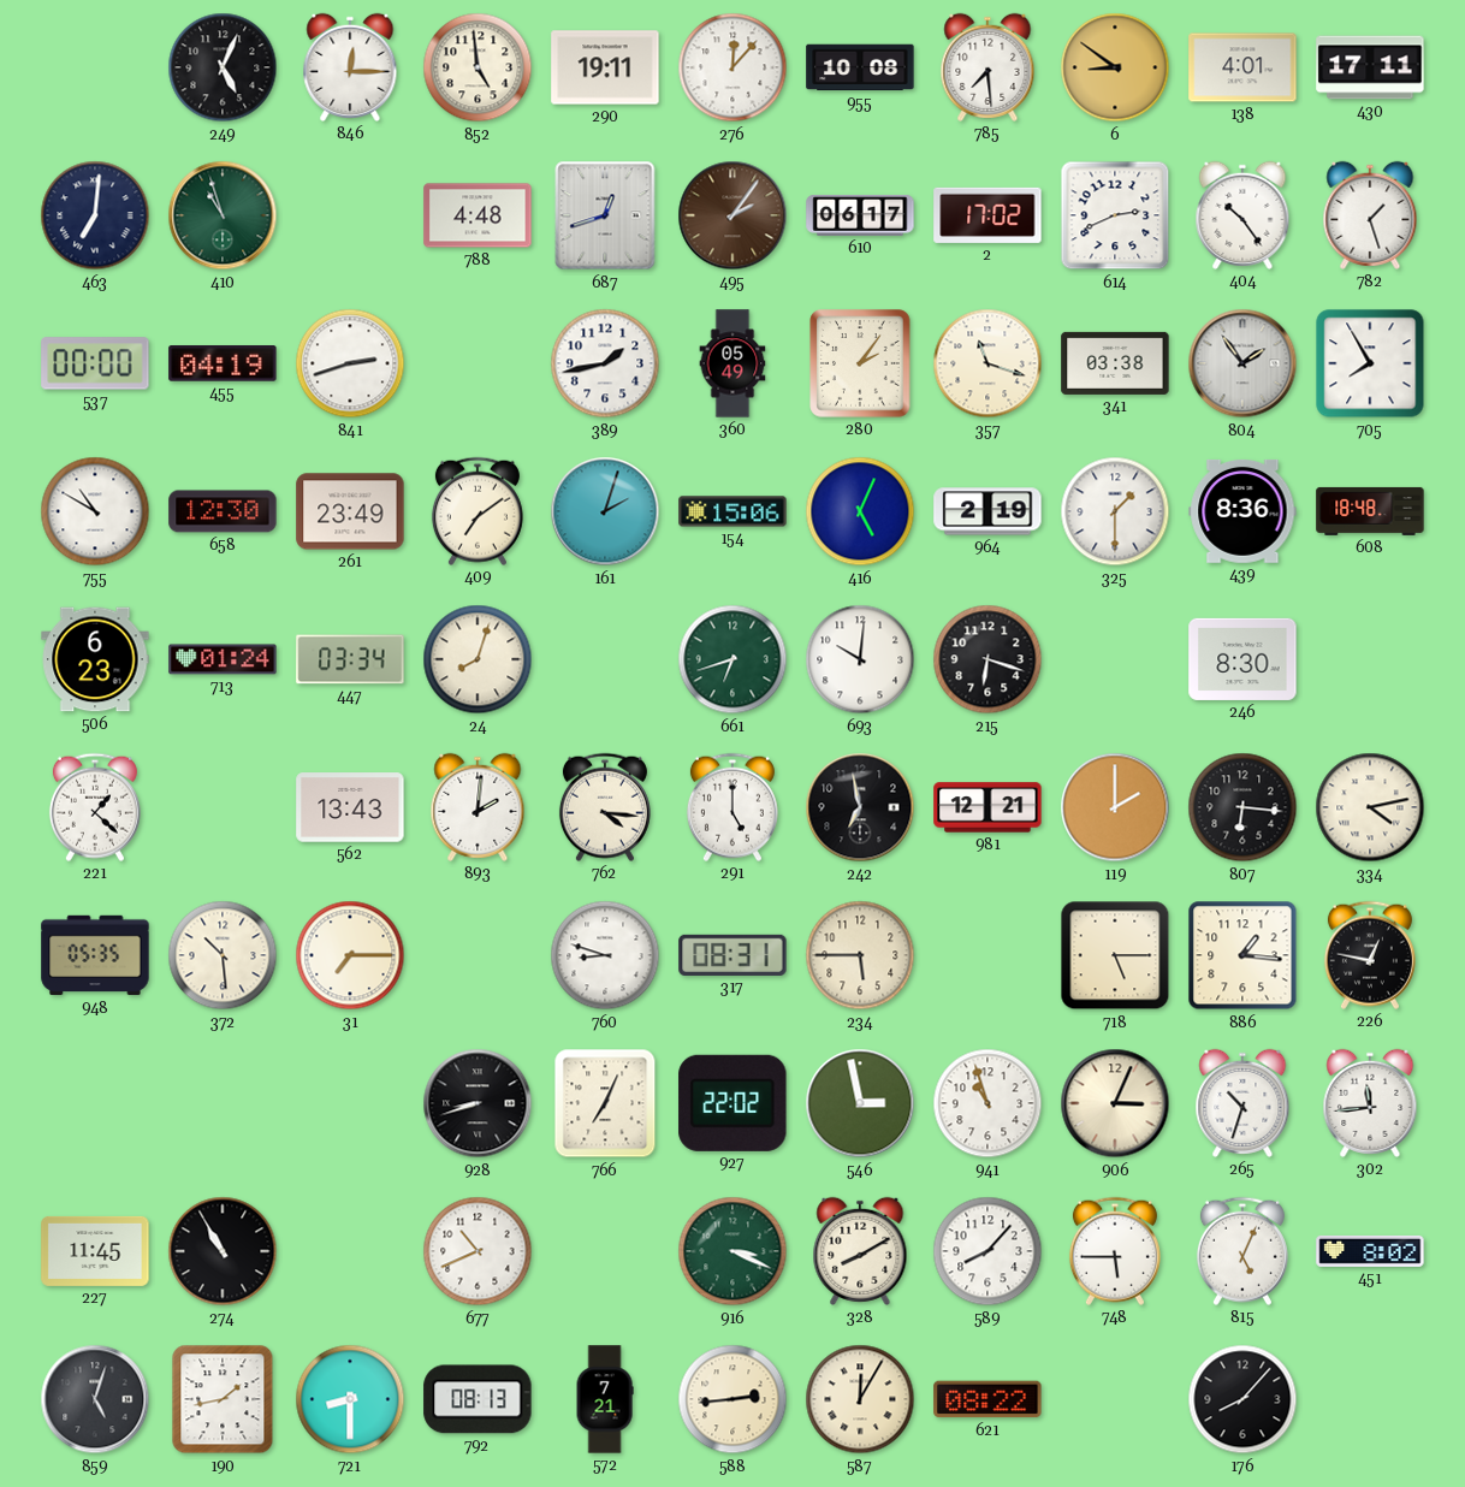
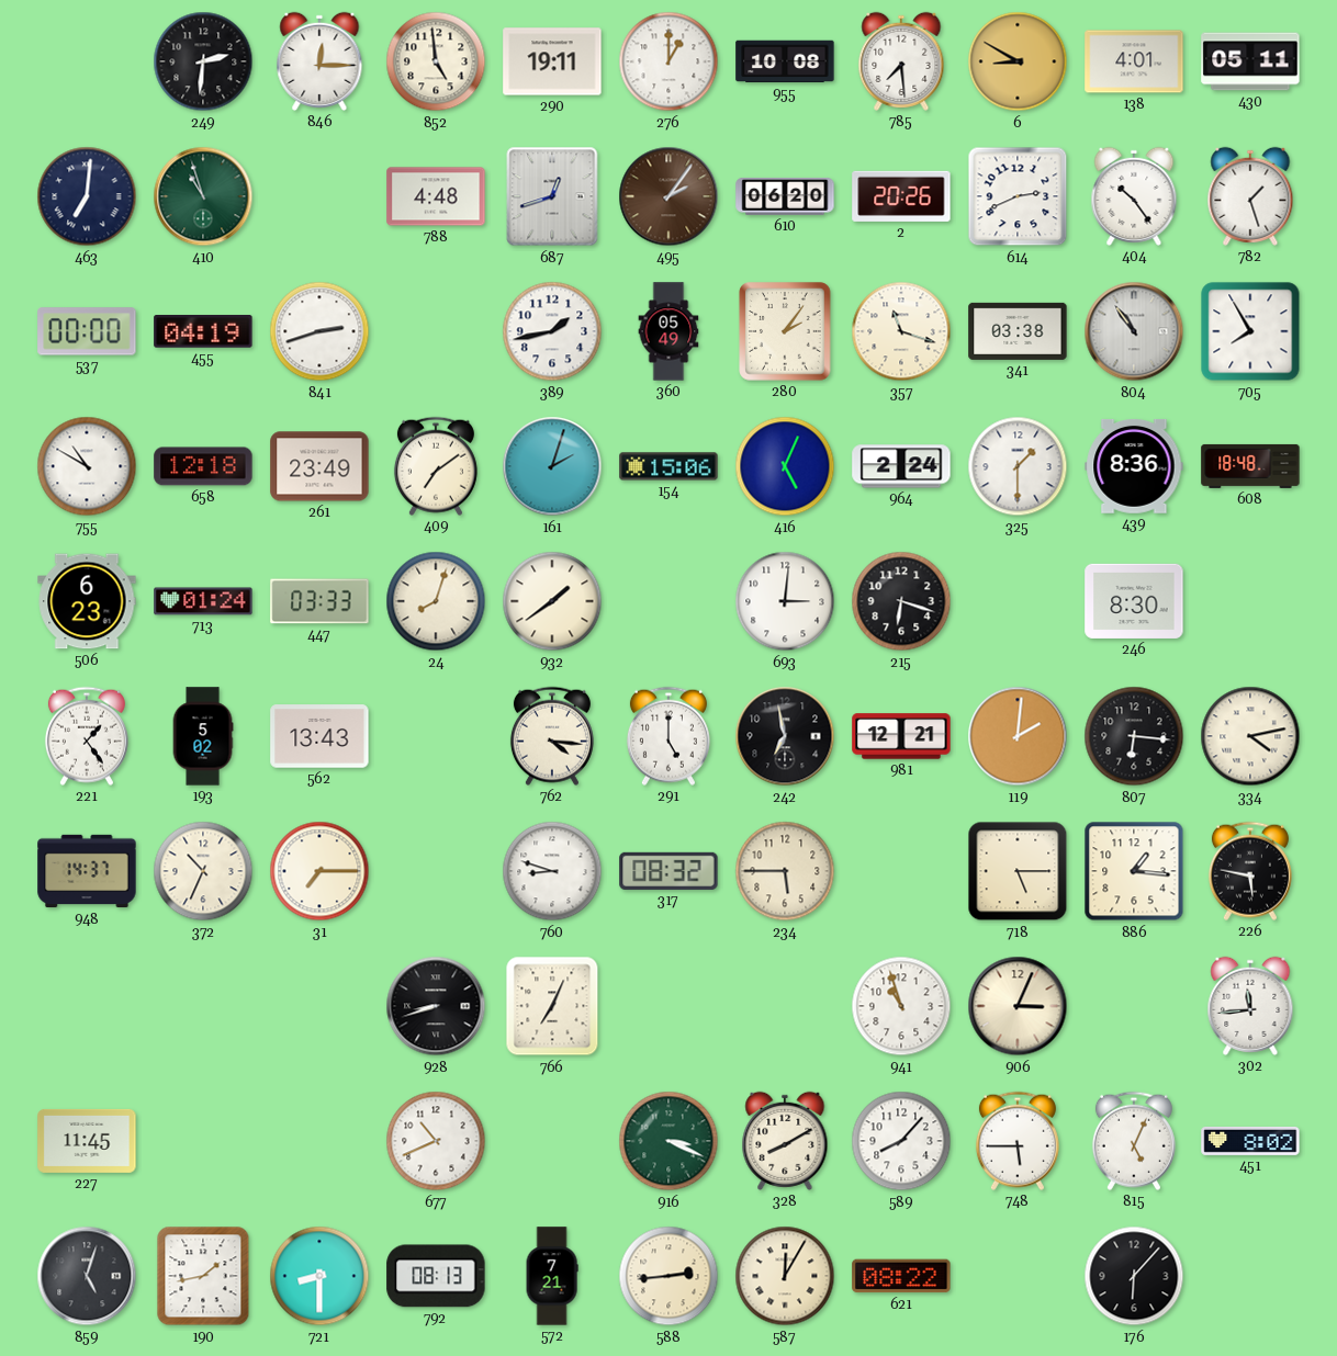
249: 5:04 -> 2:31 (203, 61)
276: 12:07 -> 1:00 (668, 61)
6: 8:51 -> 8:50 (1018, 61)
430: 17:11 -> 05:11 (1250, 61)
610: 06:17 -> 06:20 (785, 196)
2: 17:02 -> 20:26 (901, 196)
804: 1:54 -> 10:54 (1134, 331)
658: 12:30 -> 12:18 (203, 466)
964: 2:19 -> 2:24 (901, 466)
447: 03:34 -> 03:33 (319, 601)
932: none -> 1:39 (552, 601)
661: 6:42 -> none (732, 659)
693: 10:01 -> 3:01 (785, 601)
221: 1:22 -> 1:24 (87, 736)
193: none -> 5:02 (203, 736)
893: 2:01 -> none (478, 807)
119: 2:00 -> 2:01 (1018, 736)
948: 05:35 -> 14:37 (87, 871)
372: 10:29 -> 10:34 (203, 871)
317: 08:31 -> 08:32 (668, 871)
226: 12:47 -> 5:47 (1250, 871)
927: 22:02 -> none (732, 1103)
546: 2:58 -> none (860, 1103)
265: 10:33 -> none (1242, 1103)
274: 10:55 -> none (223, 1251)
176: 8:07 -> 6:07 (1134, 1276)
